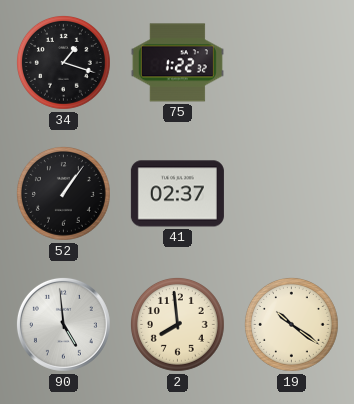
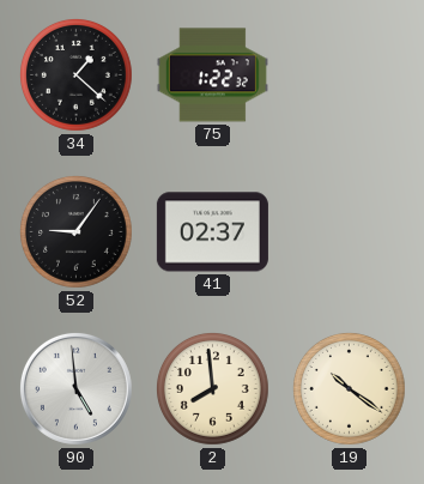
34: 1:18 -> 1:22 (77, 75)
52: 1:06 -> 9:06 (77, 232)
